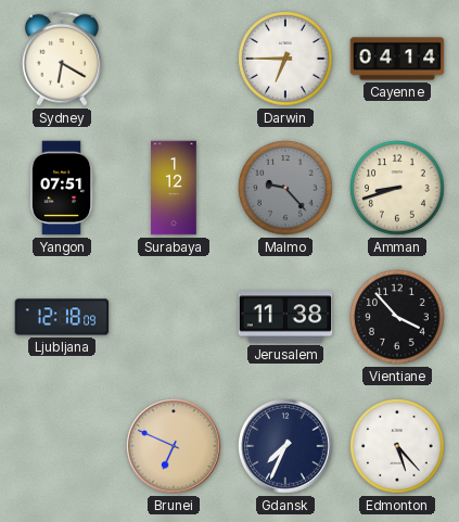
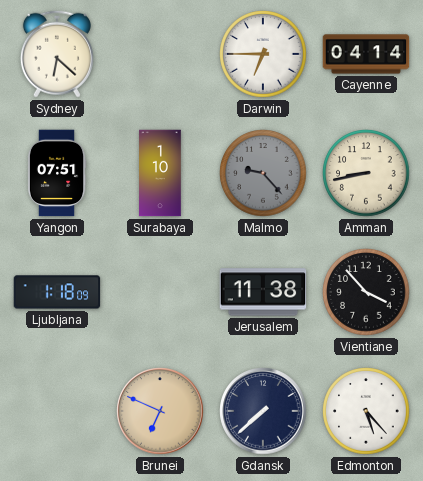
Sydney: 6:20 -> 6:22 (57, 54)
Surabaya: 1:12 -> 1:10 (160, 173)
Amman: 8:42 -> 8:43 (366, 173)
Ljubljana: 12:18 -> 1:18 (57, 292)
Gdansk: 7:34 -> 7:38 (263, 411)
